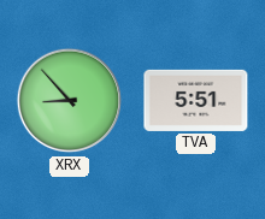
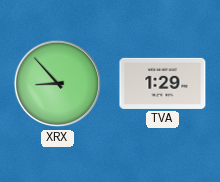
TVA: 5:51 -> 1:29 (163, 83)
